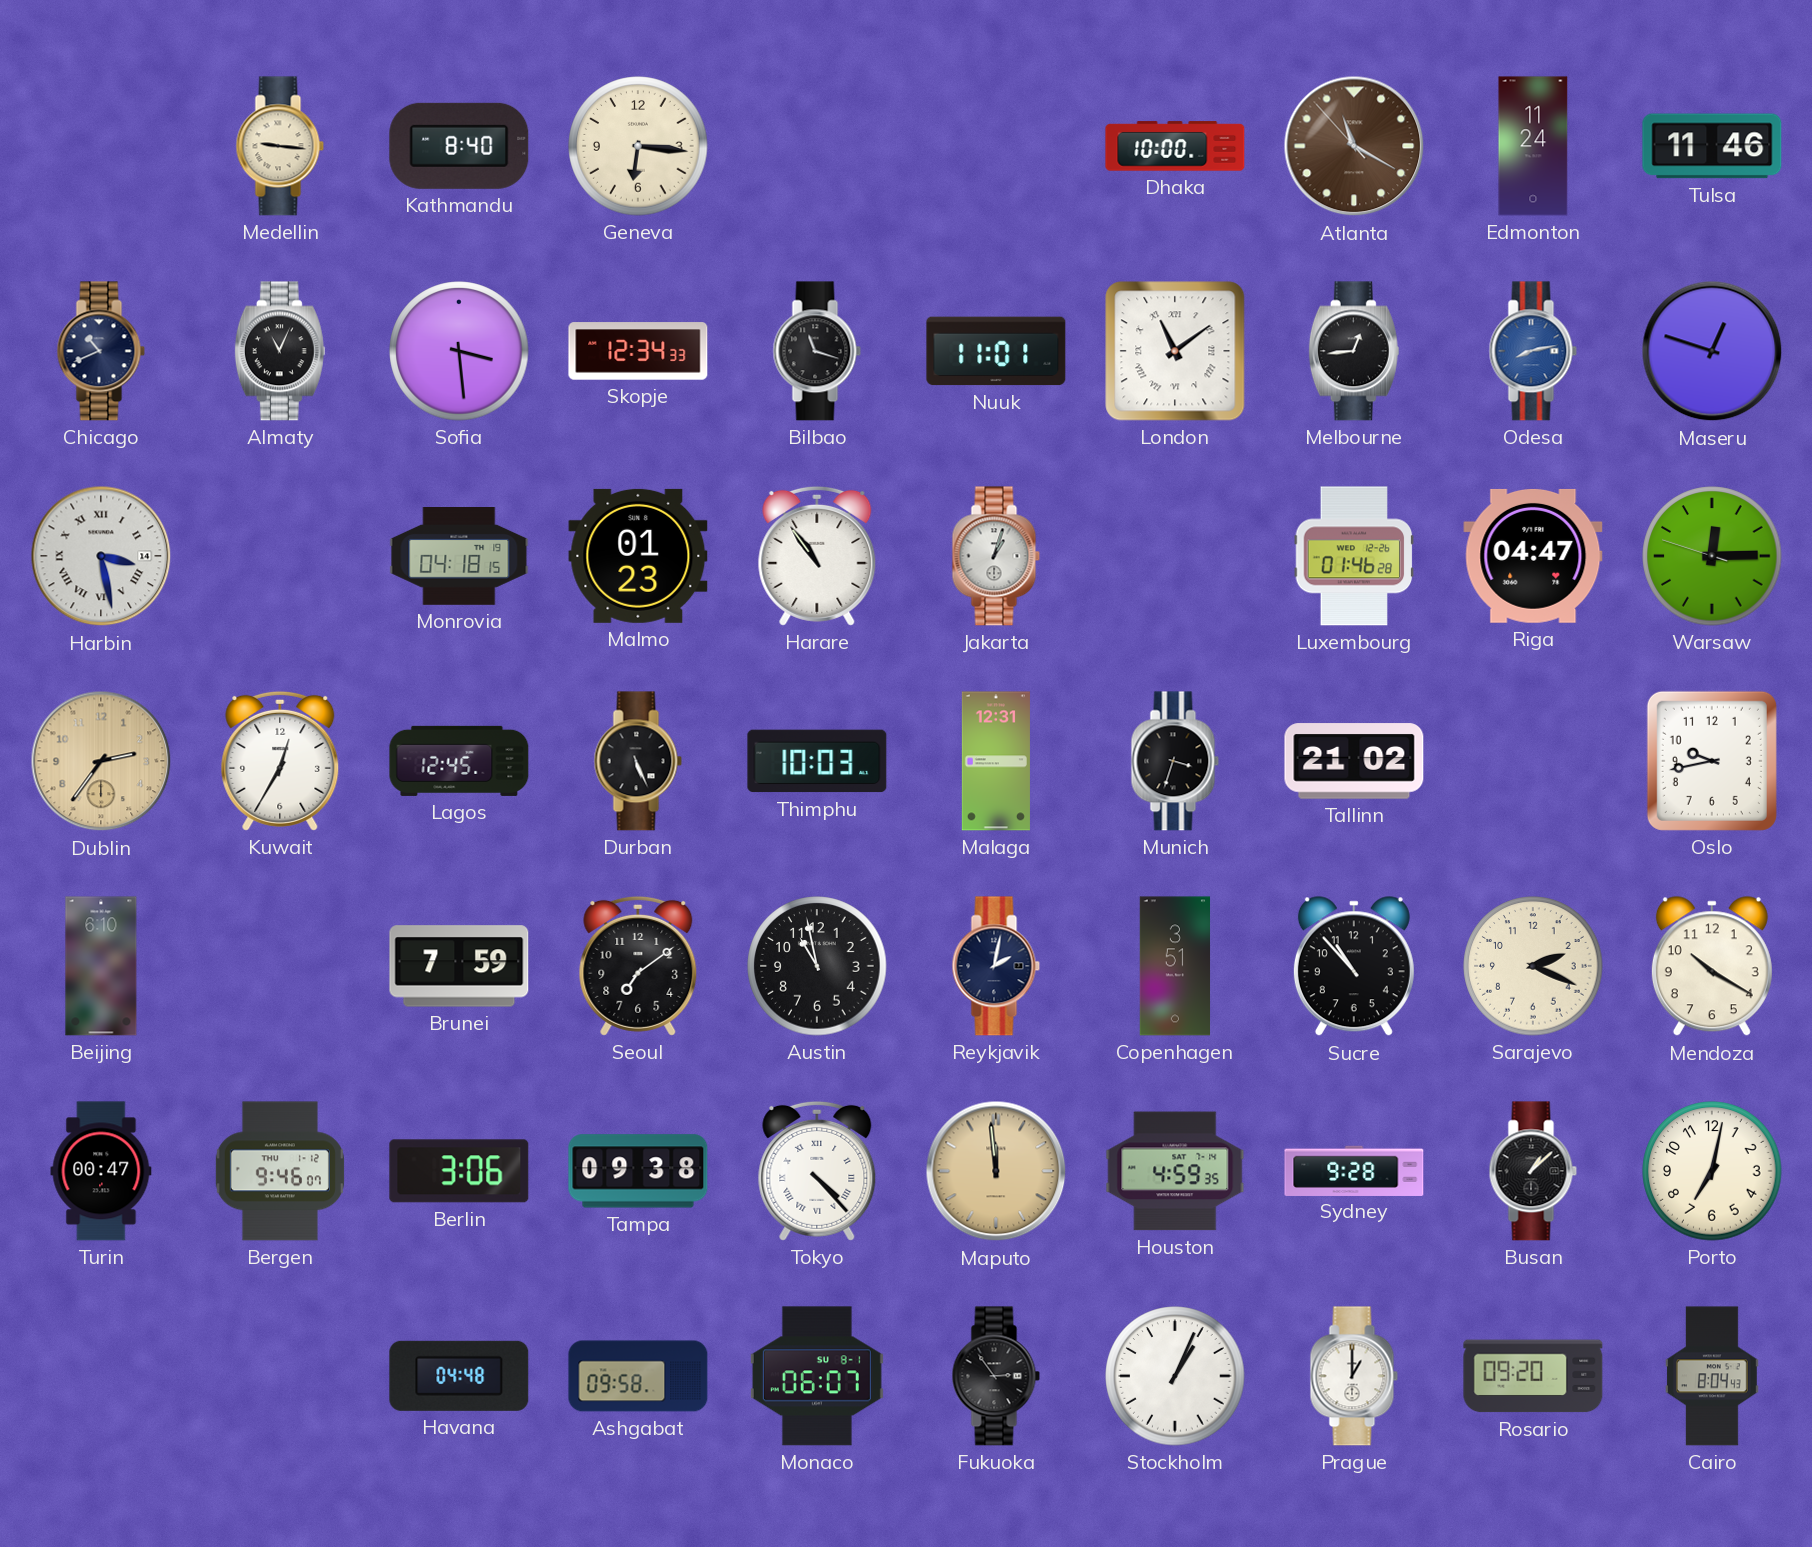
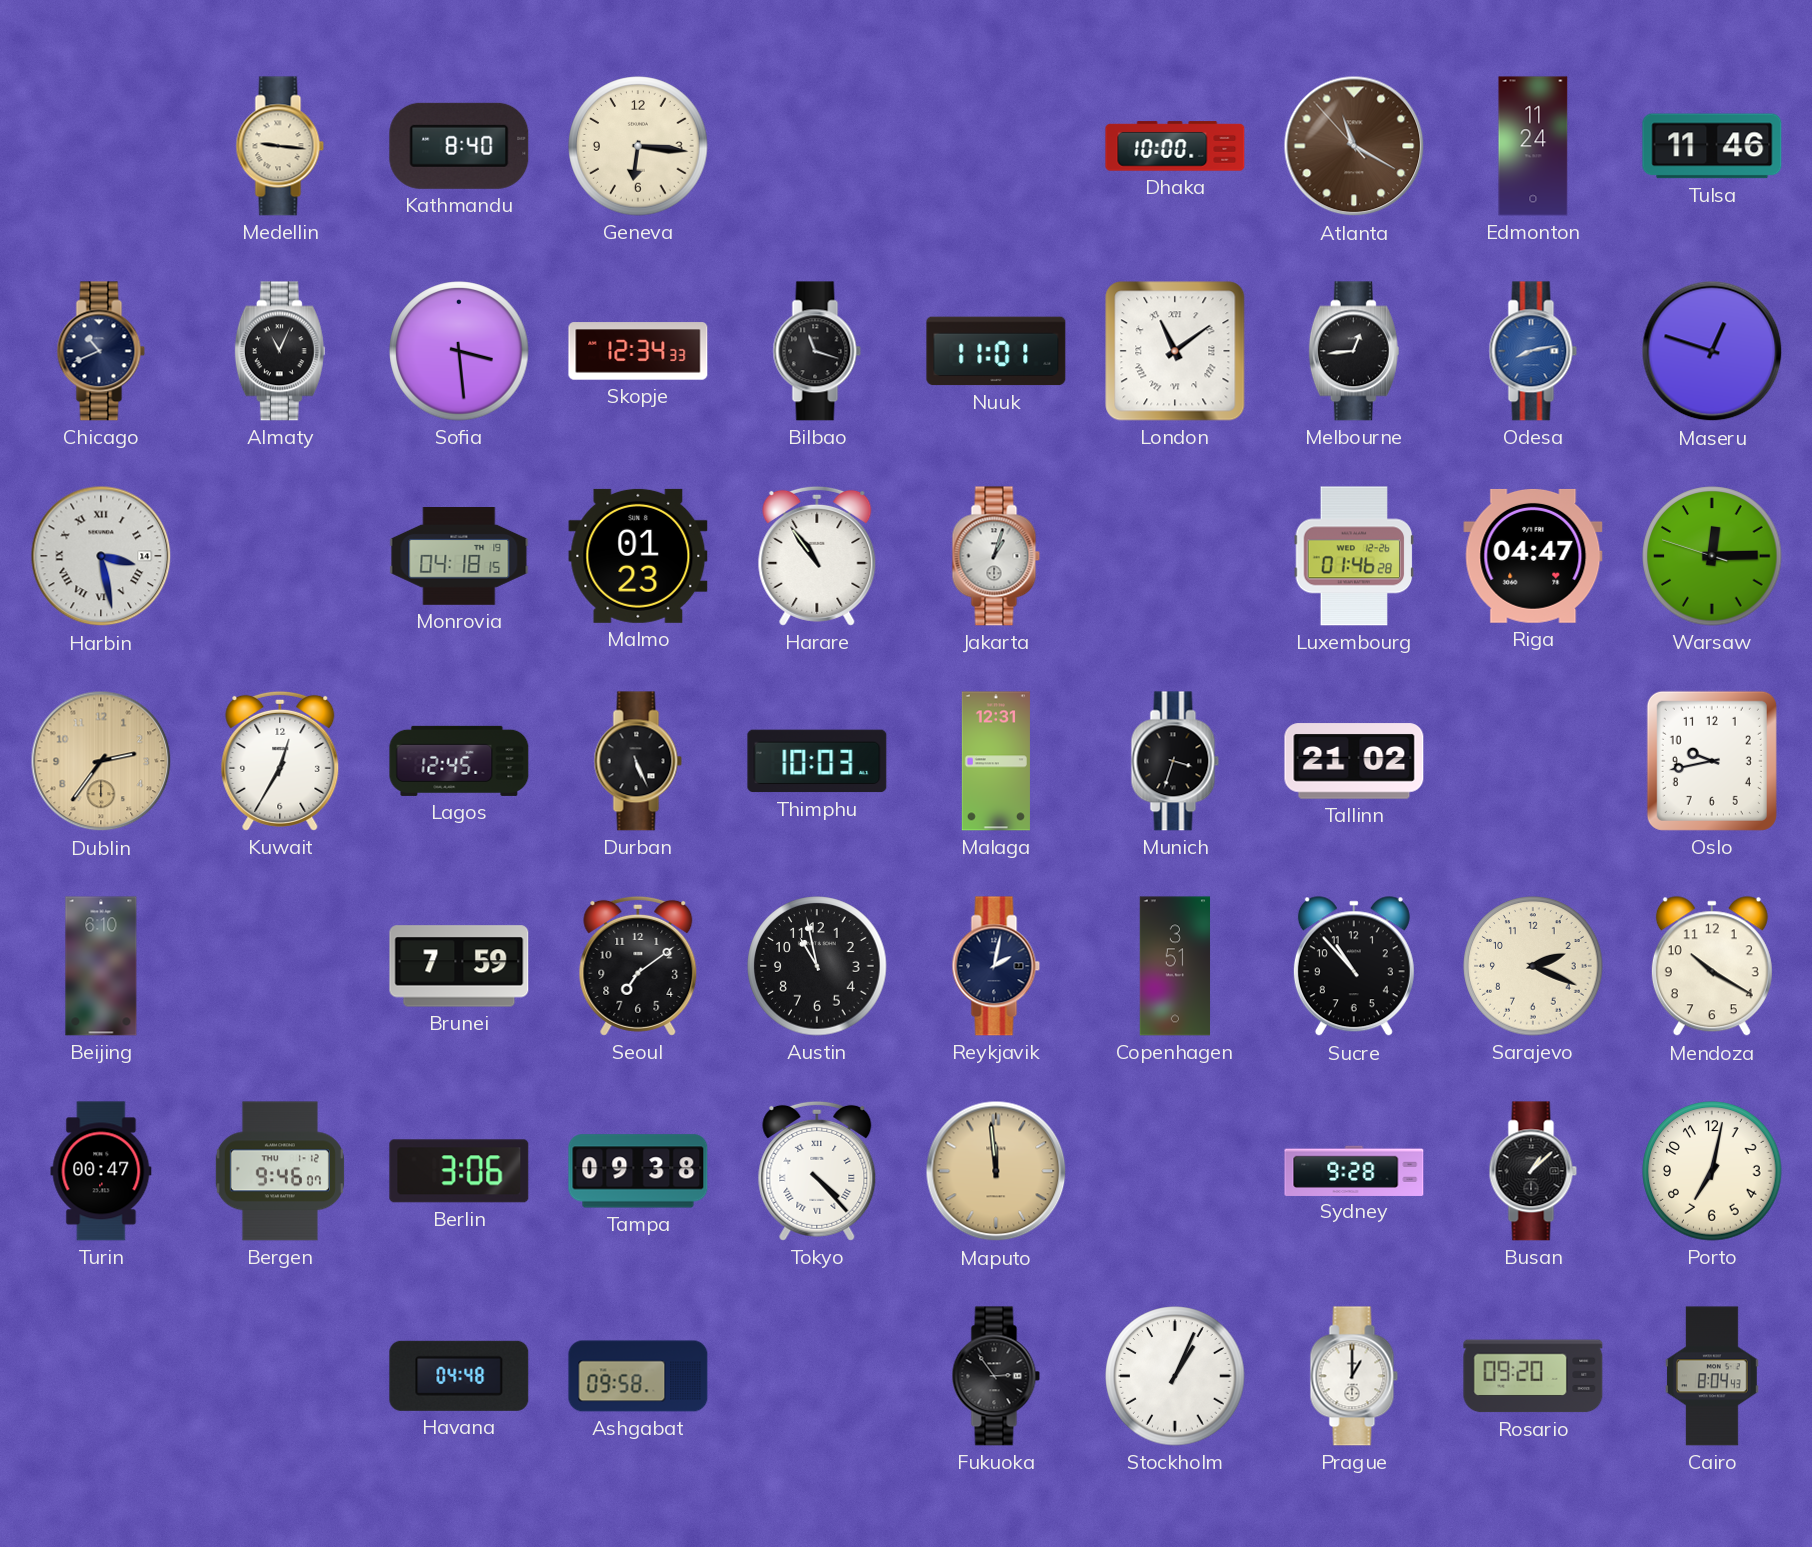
Houston: 4:59 -> none (1175, 1171)
Monaco: 06:07 -> none (817, 1376)
